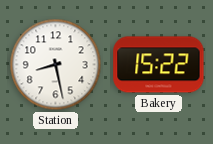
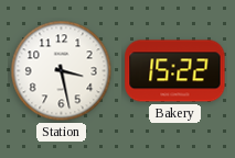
Station: 8:28 -> 3:28 (62, 71)
